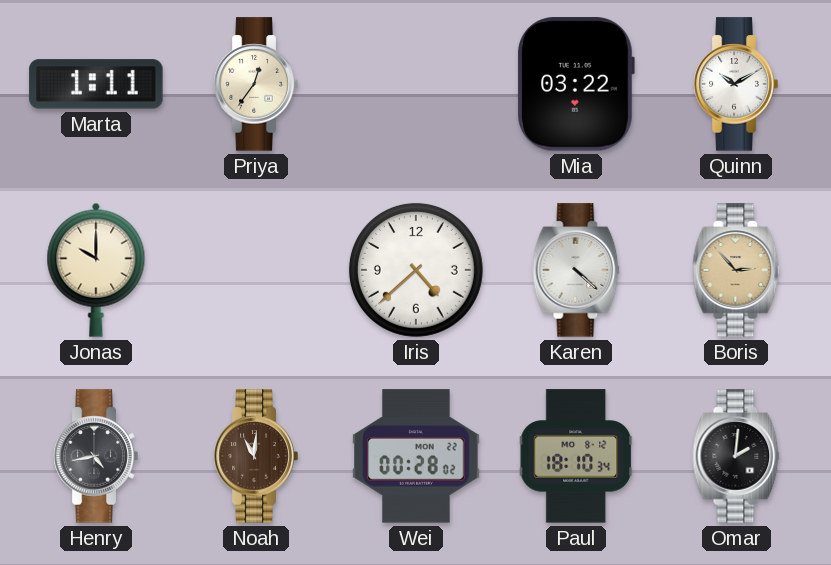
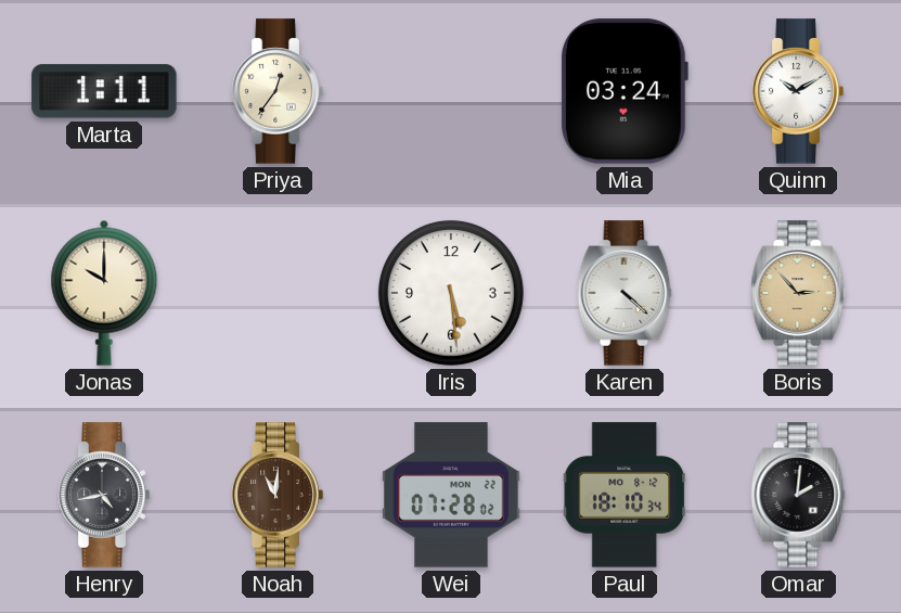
Mia: 03:22 -> 03:24 (625, 91)
Iris: 4:38 -> 5:29 (451, 293)
Wei: 00:28 -> 07:28 (451, 495)
